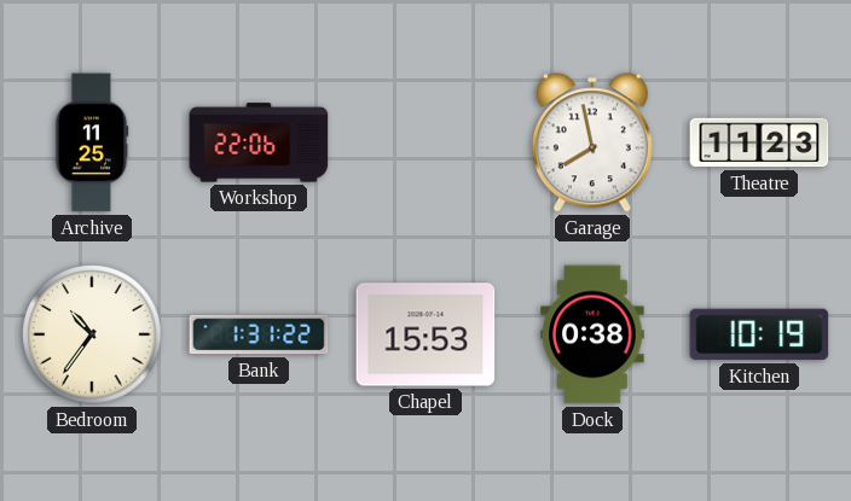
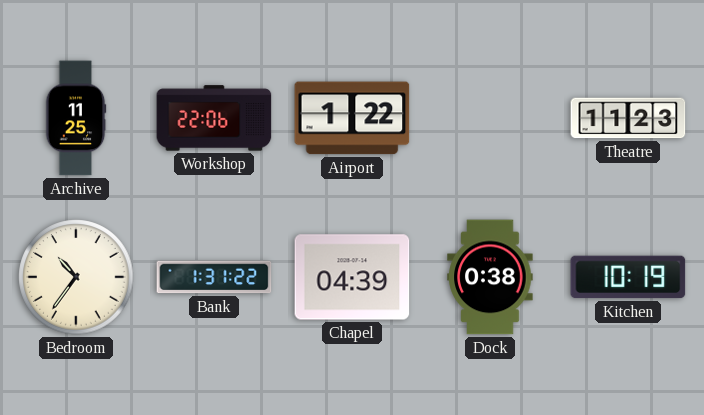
Airport: none -> 1:22 (352, 118)
Garage: 7:58 -> none (592, 142)
Chapel: 15:53 -> 04:39 (352, 277)
